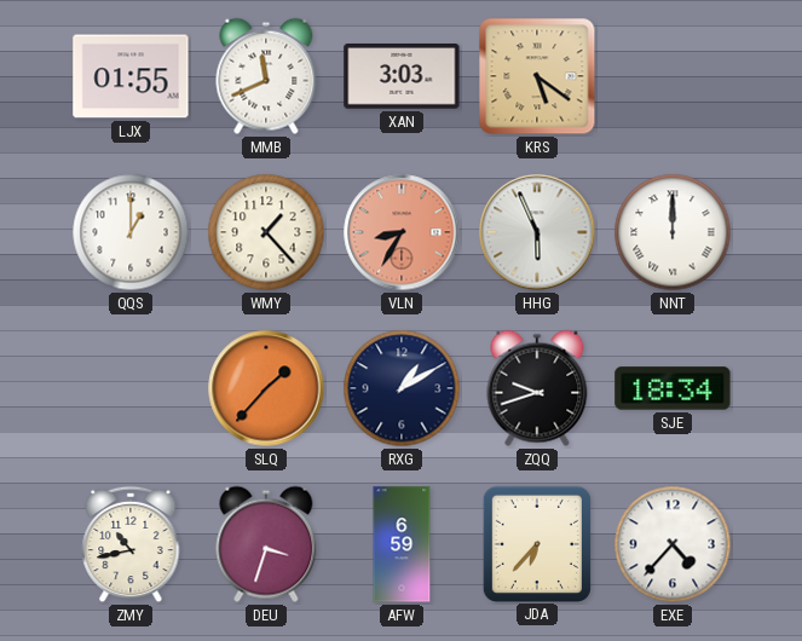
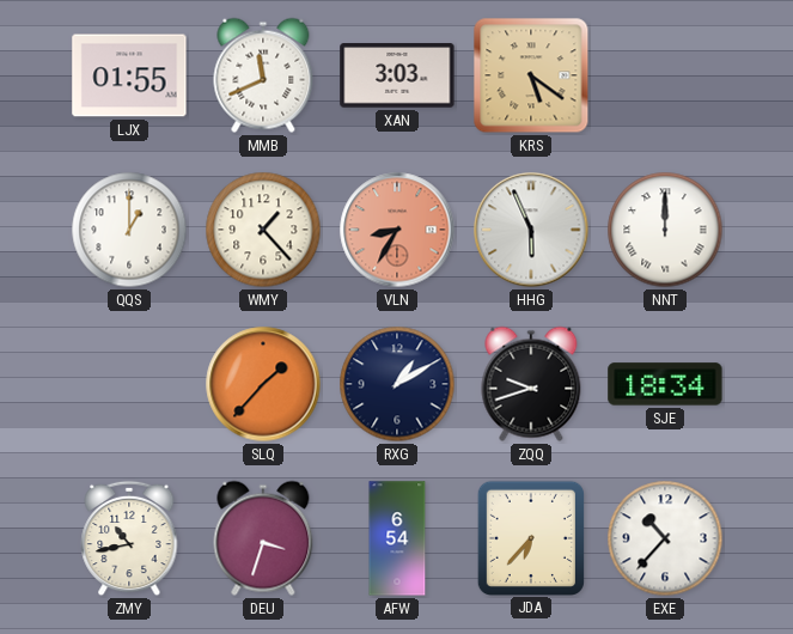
AFW: 6:59 -> 6:54 (397, 538)
EXE: 4:37 -> 10:37 (665, 538)
